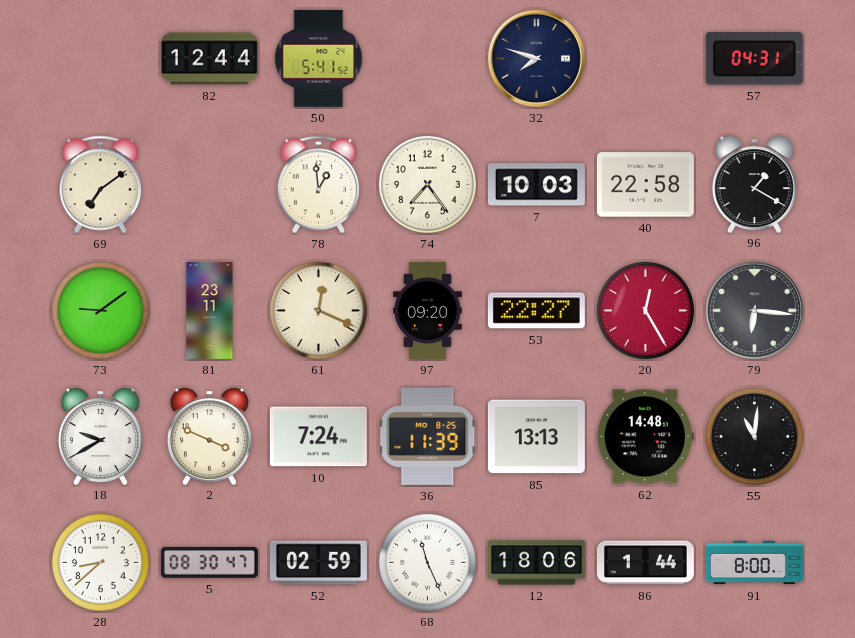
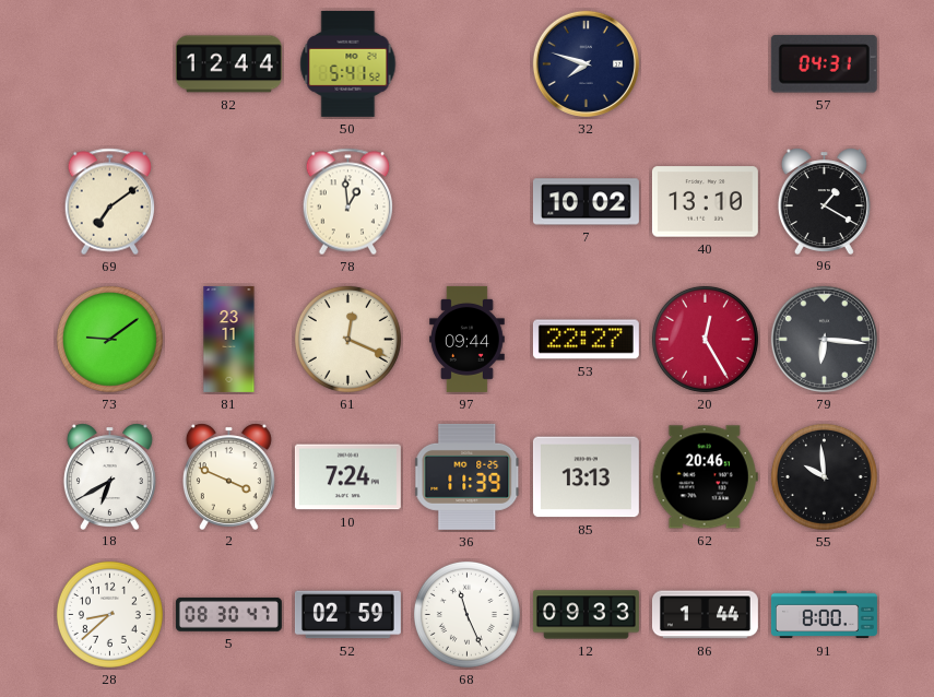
74: 7:24 -> none (427, 184)
7: 10:03 -> 10:02 (586, 202)
40: 22:58 -> 13:10 (705, 202)
97: 09:20 -> 09:44 (468, 339)
18: 9:40 -> 6:40 (109, 476)
62: 14:48 -> 20:46 (705, 477)
55: 11:01 -> 9:59 (824, 476)
12: 18:06 -> 09:33 (586, 615)
